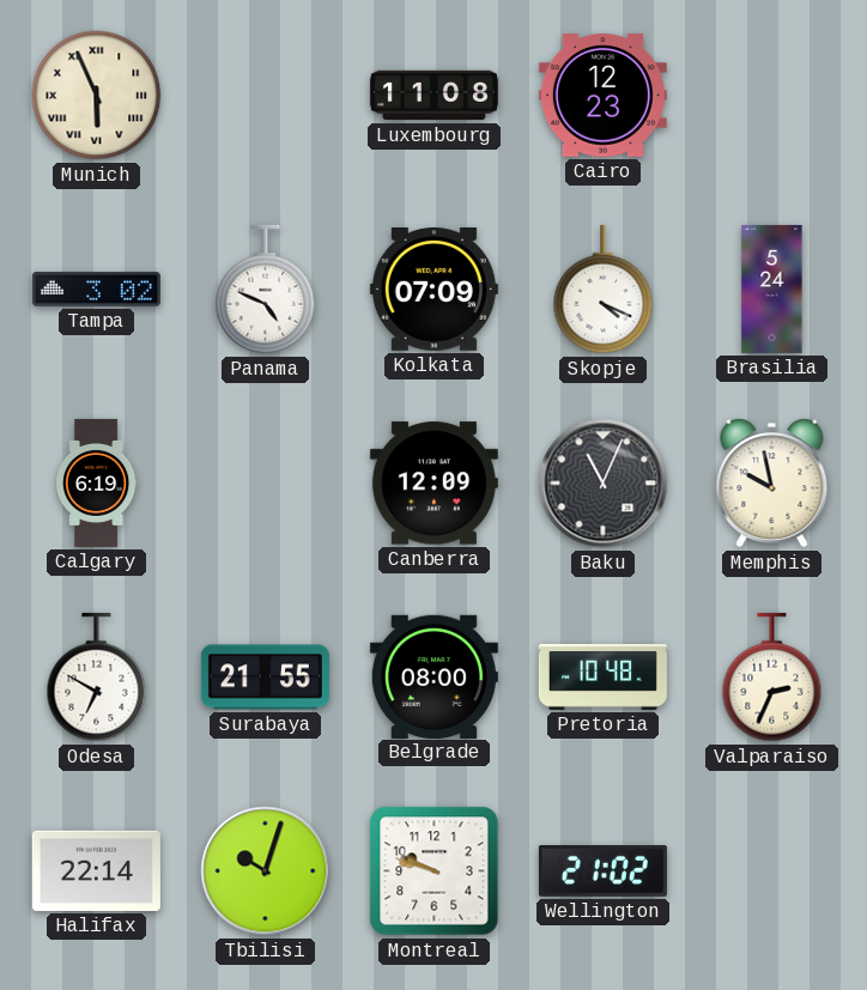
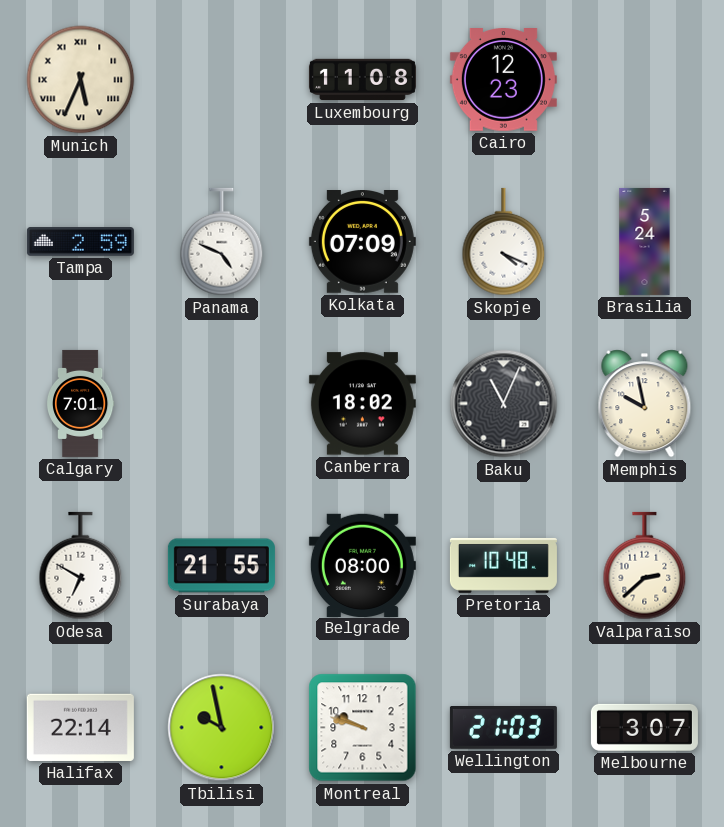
Munich: 5:56 -> 5:34 (81, 80)
Tampa: 3:02 -> 2:59 (80, 242)
Calgary: 6:19 -> 7:01 (80, 403)
Canberra: 12:09 -> 18:02 (362, 404)
Valparaiso: 2:34 -> 2:38 (645, 566)
Tbilisi: 10:03 -> 9:58 (222, 728)
Wellington: 21:02 -> 21:03 (503, 728)
Melbourne: none -> 3:07 (644, 727)
